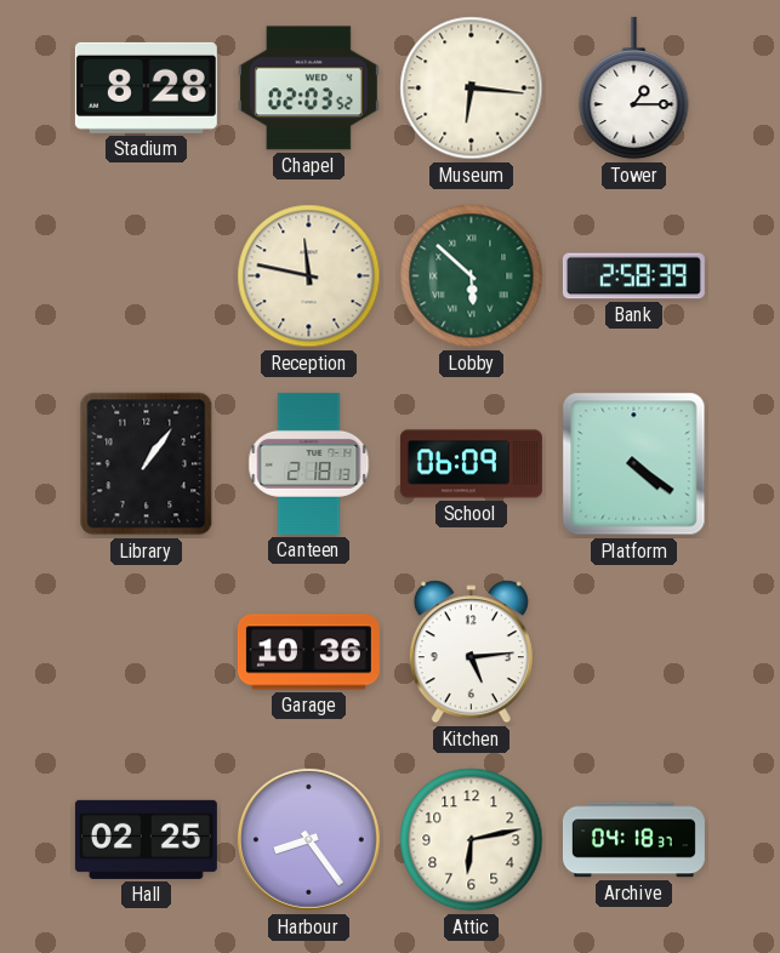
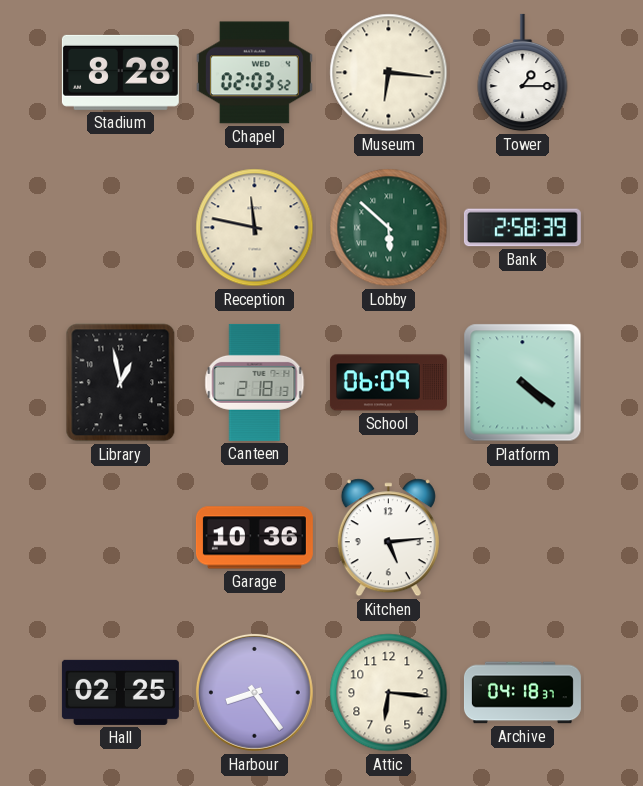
Library: 1:06 -> 12:58 (121, 383)
Attic: 6:13 -> 6:16 (389, 693)
